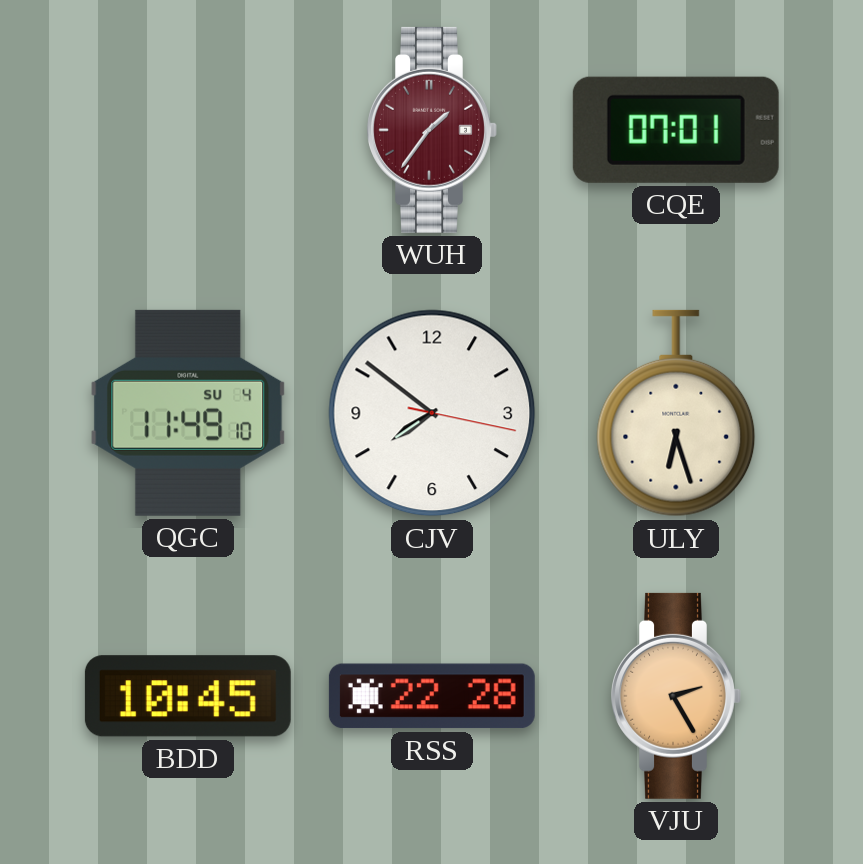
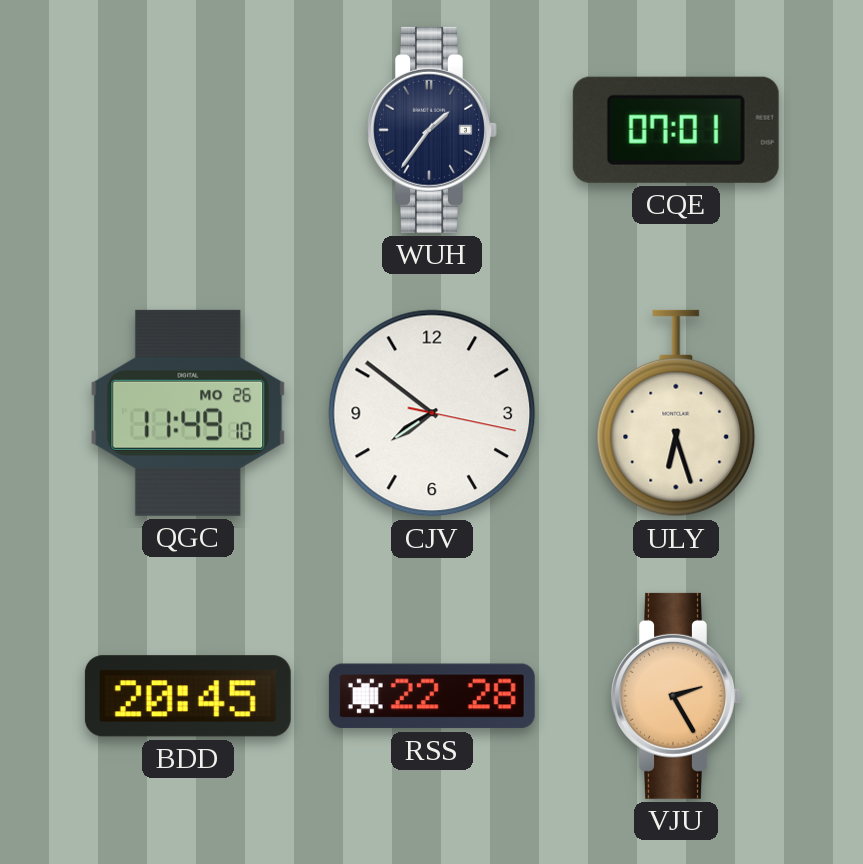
WUH dial: burgundy -> navy (432, 130)
QGC date: SU 4 -> MO 26 (188, 413)
BDD: 10:45 -> 20:45 (188, 696)
